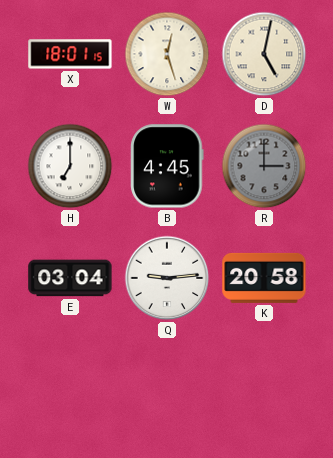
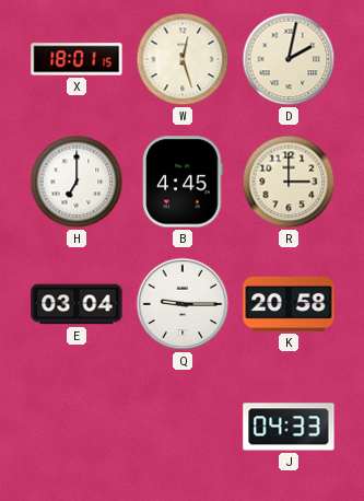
D: 5:02 -> 2:02 (289, 59)
R dial: grey -> cream (289, 182)
Q: 9:14 -> 9:15 (183, 304)
J: none -> 04:33 (289, 427)
